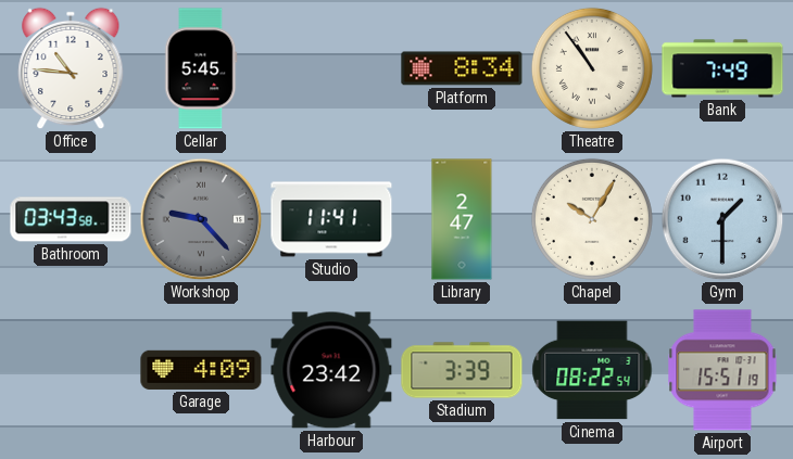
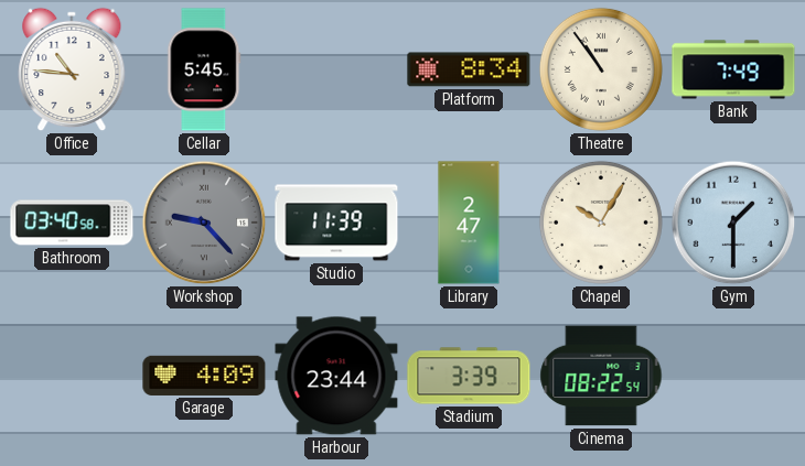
Bathroom: 03:43 -> 03:40 (72, 223)
Studio: 11:41 -> 11:39 (336, 223)
Harbour: 23:42 -> 23:44 (336, 376)
Airport: 15:51 -> none (722, 370)
